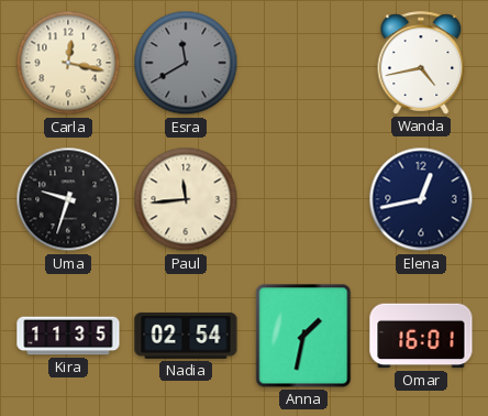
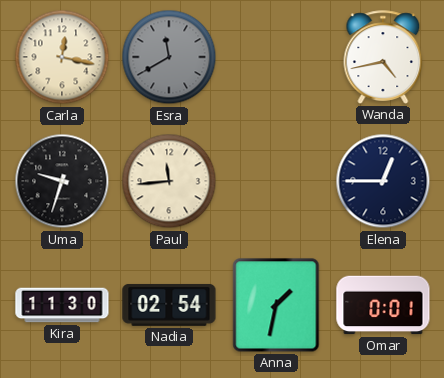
Elena: 12:43 -> 12:45 (383, 181)
Kira: 11:35 -> 11:30 (62, 305)
Omar: 16:01 -> 0:01 (383, 305)
